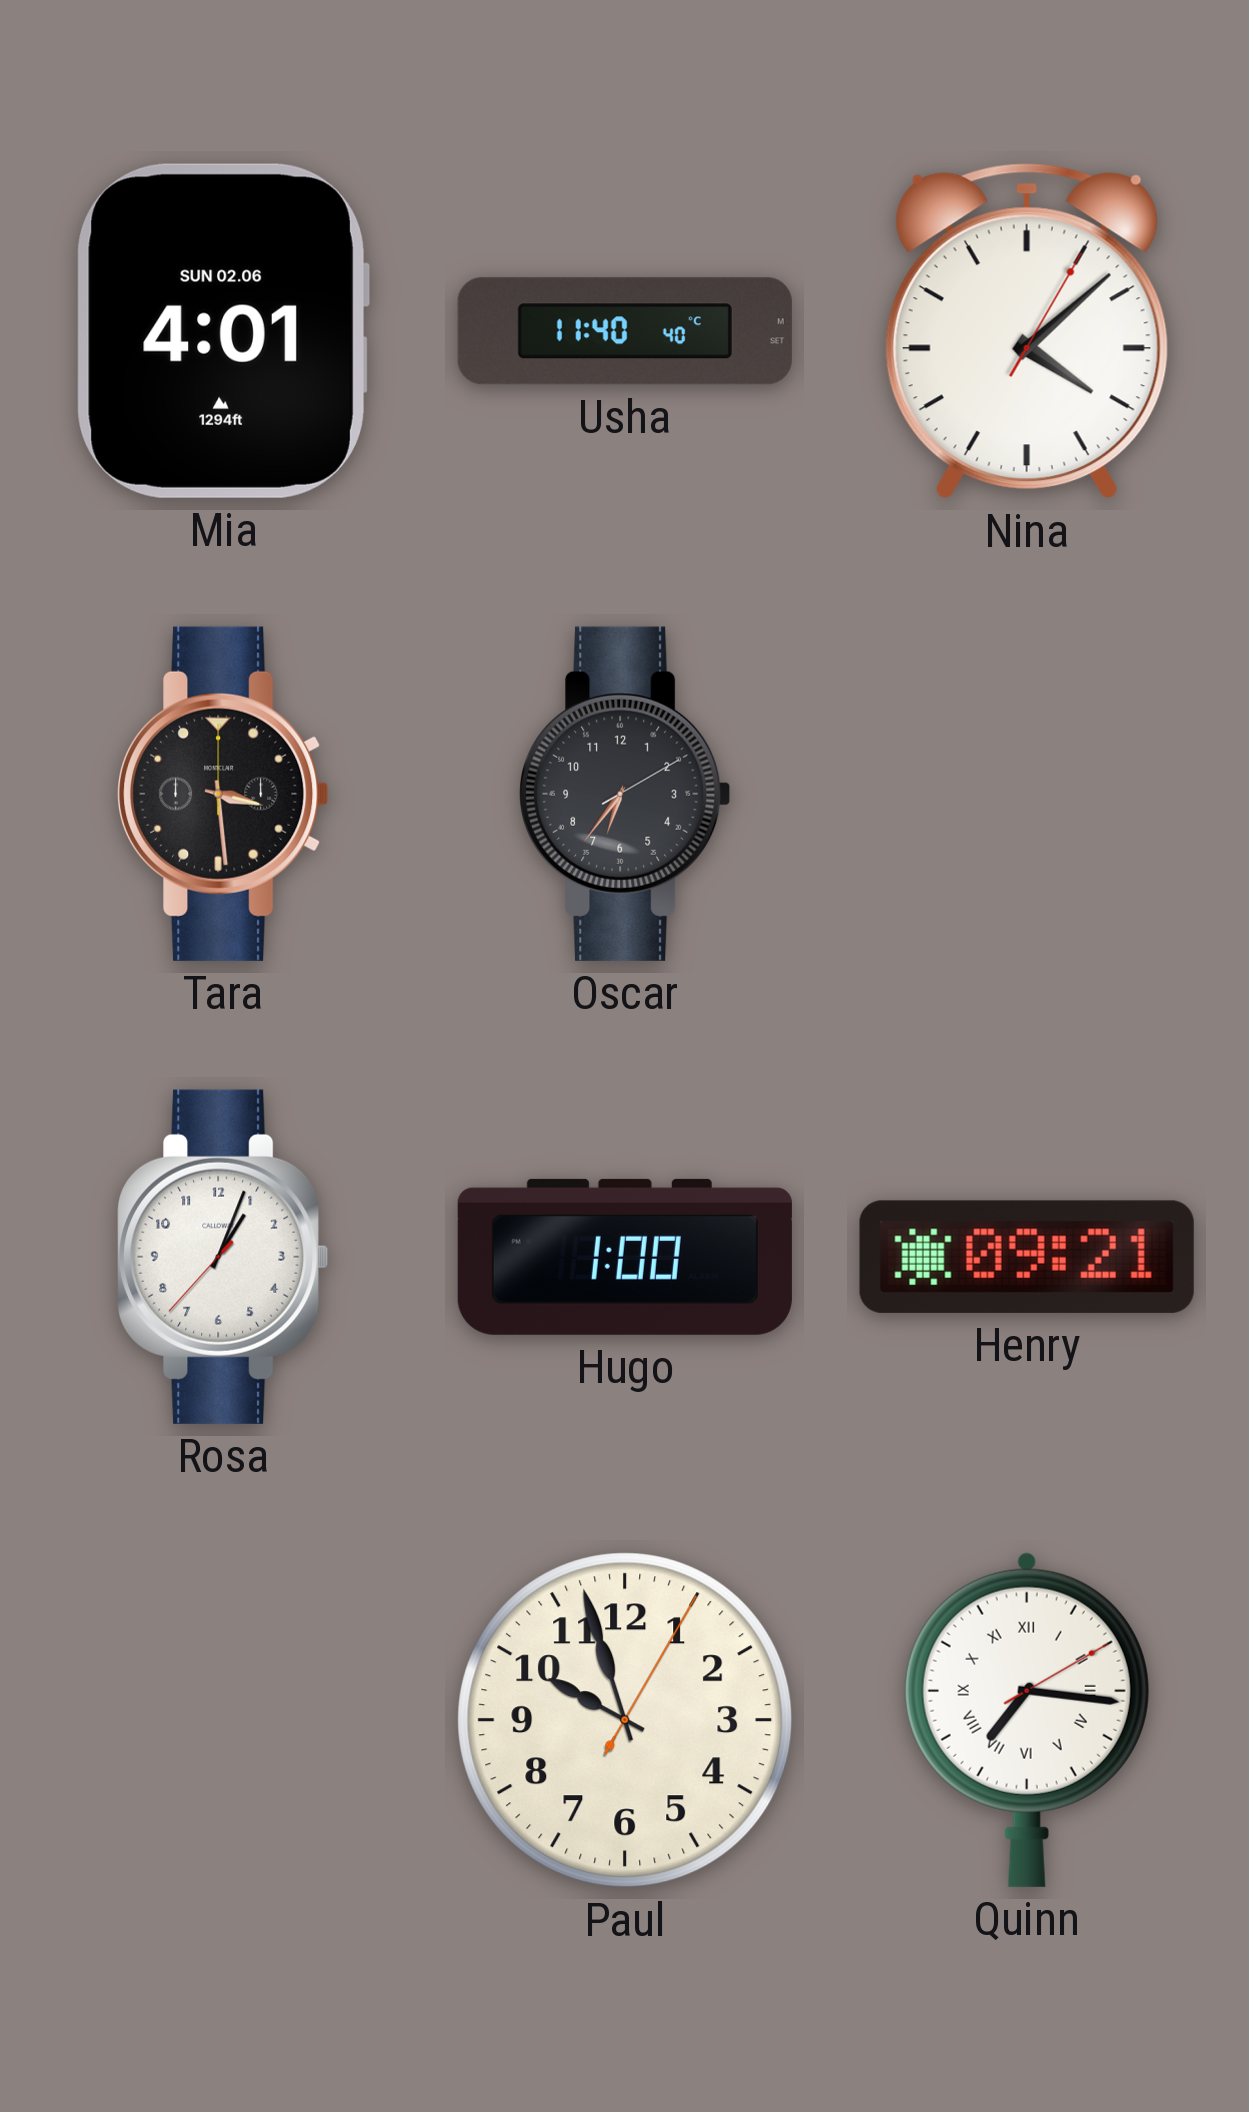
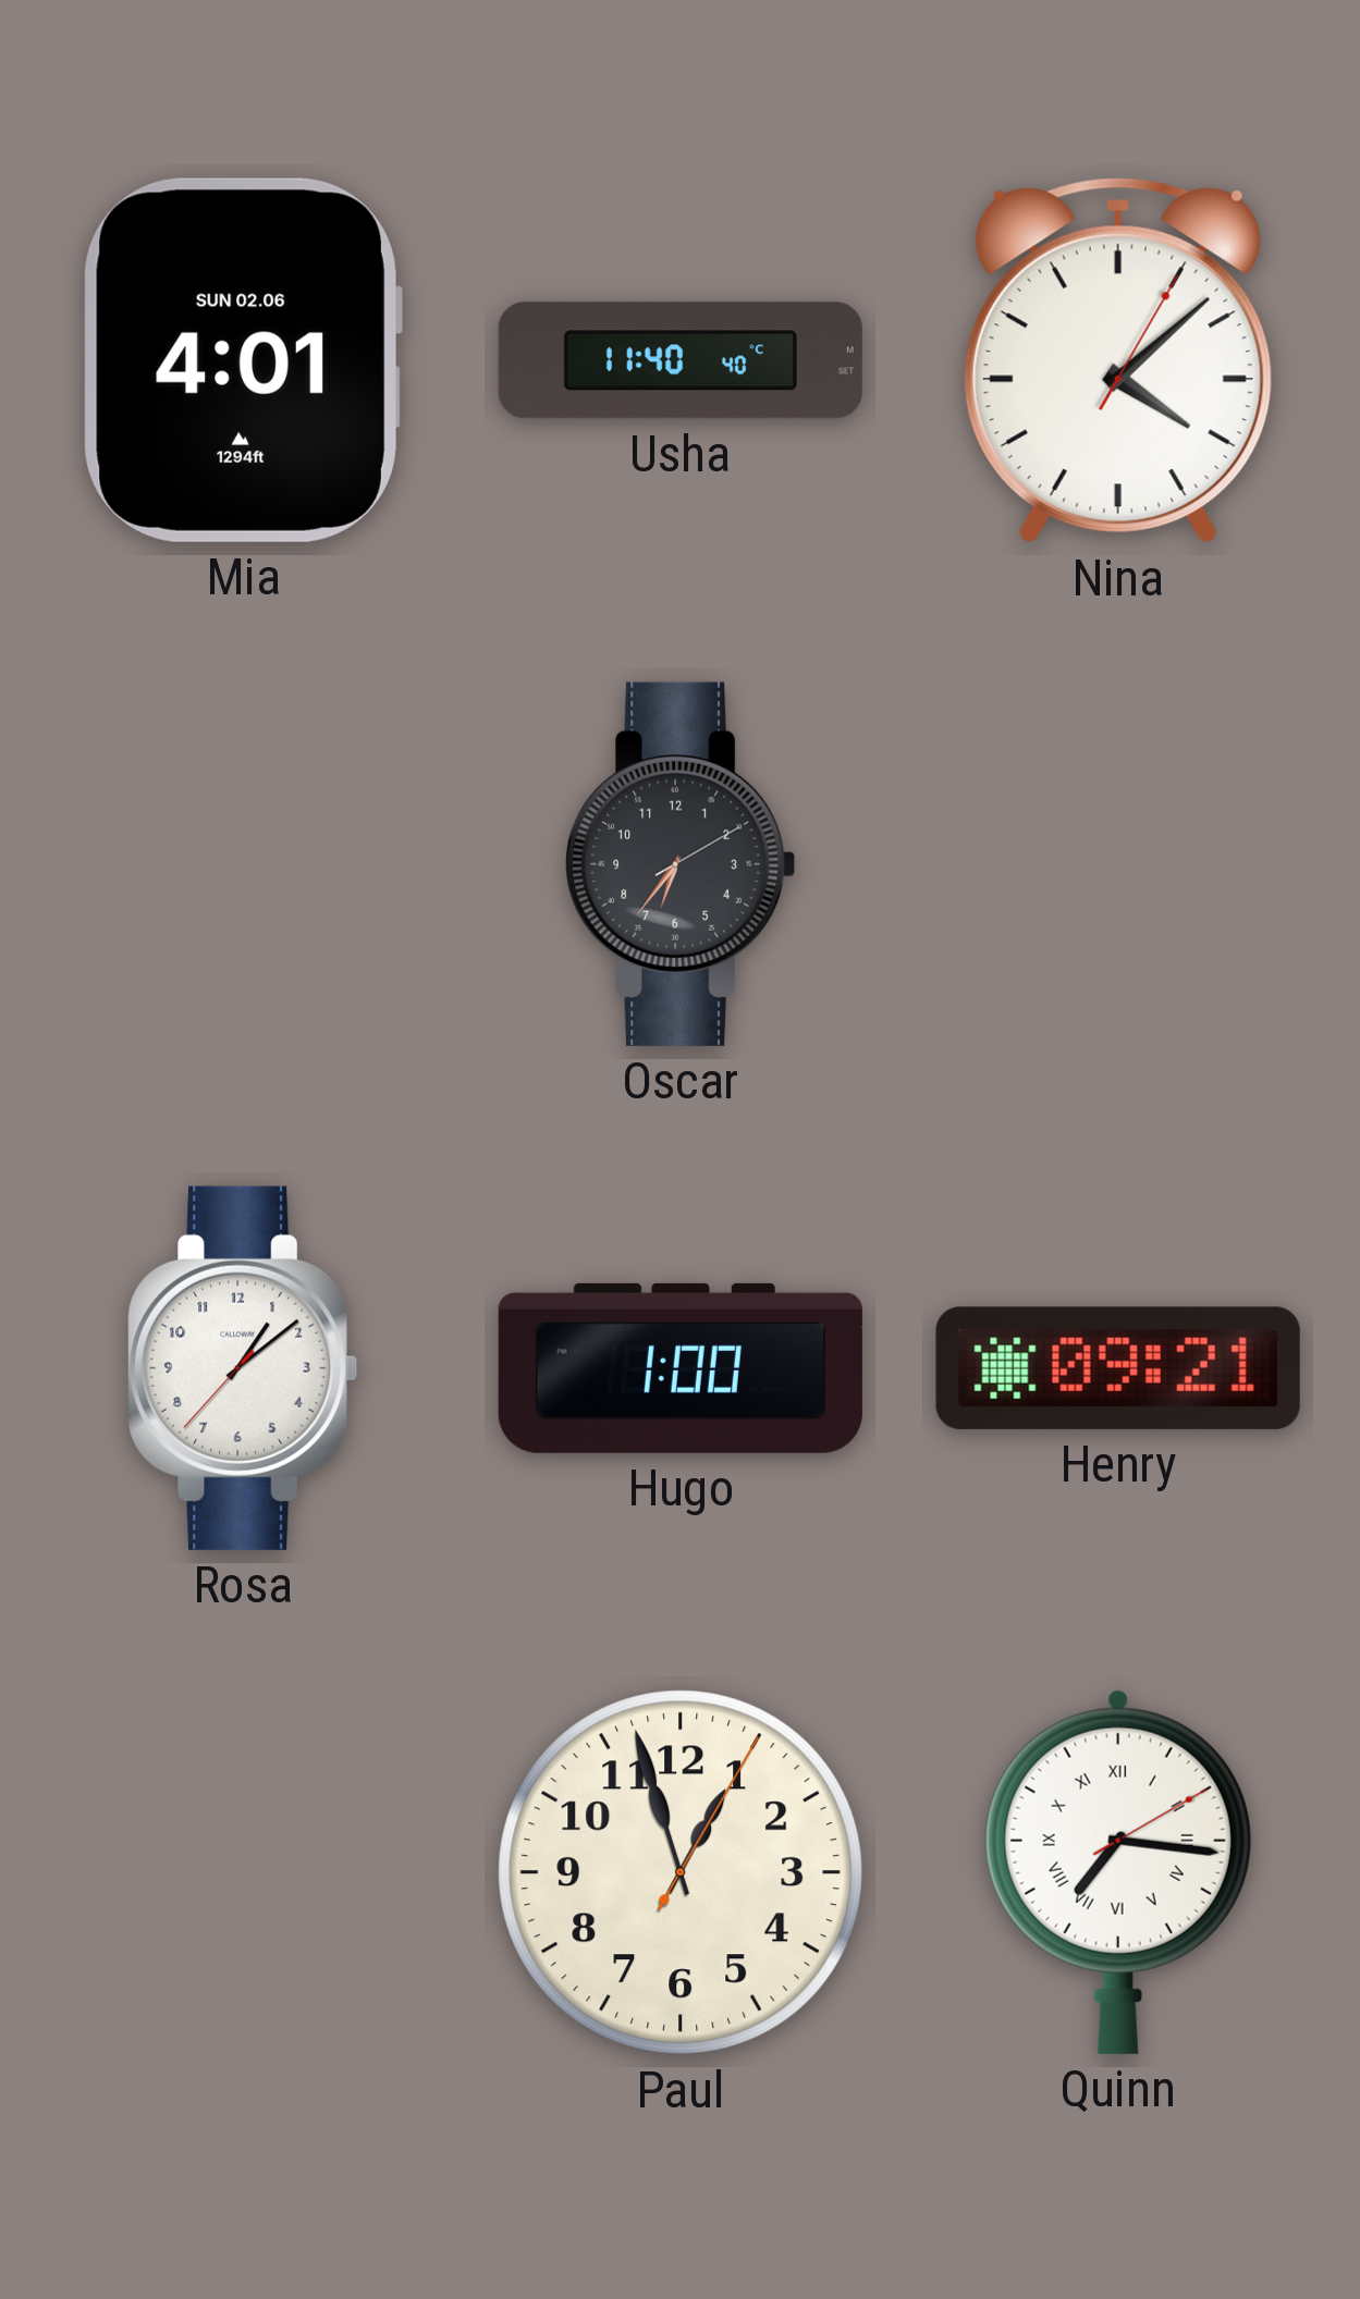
Tara: 3:29 -> none (223, 794)
Rosa: 1:03 -> 1:08 (243, 1368)
Paul: 9:57 -> 12:57 (681, 1872)
